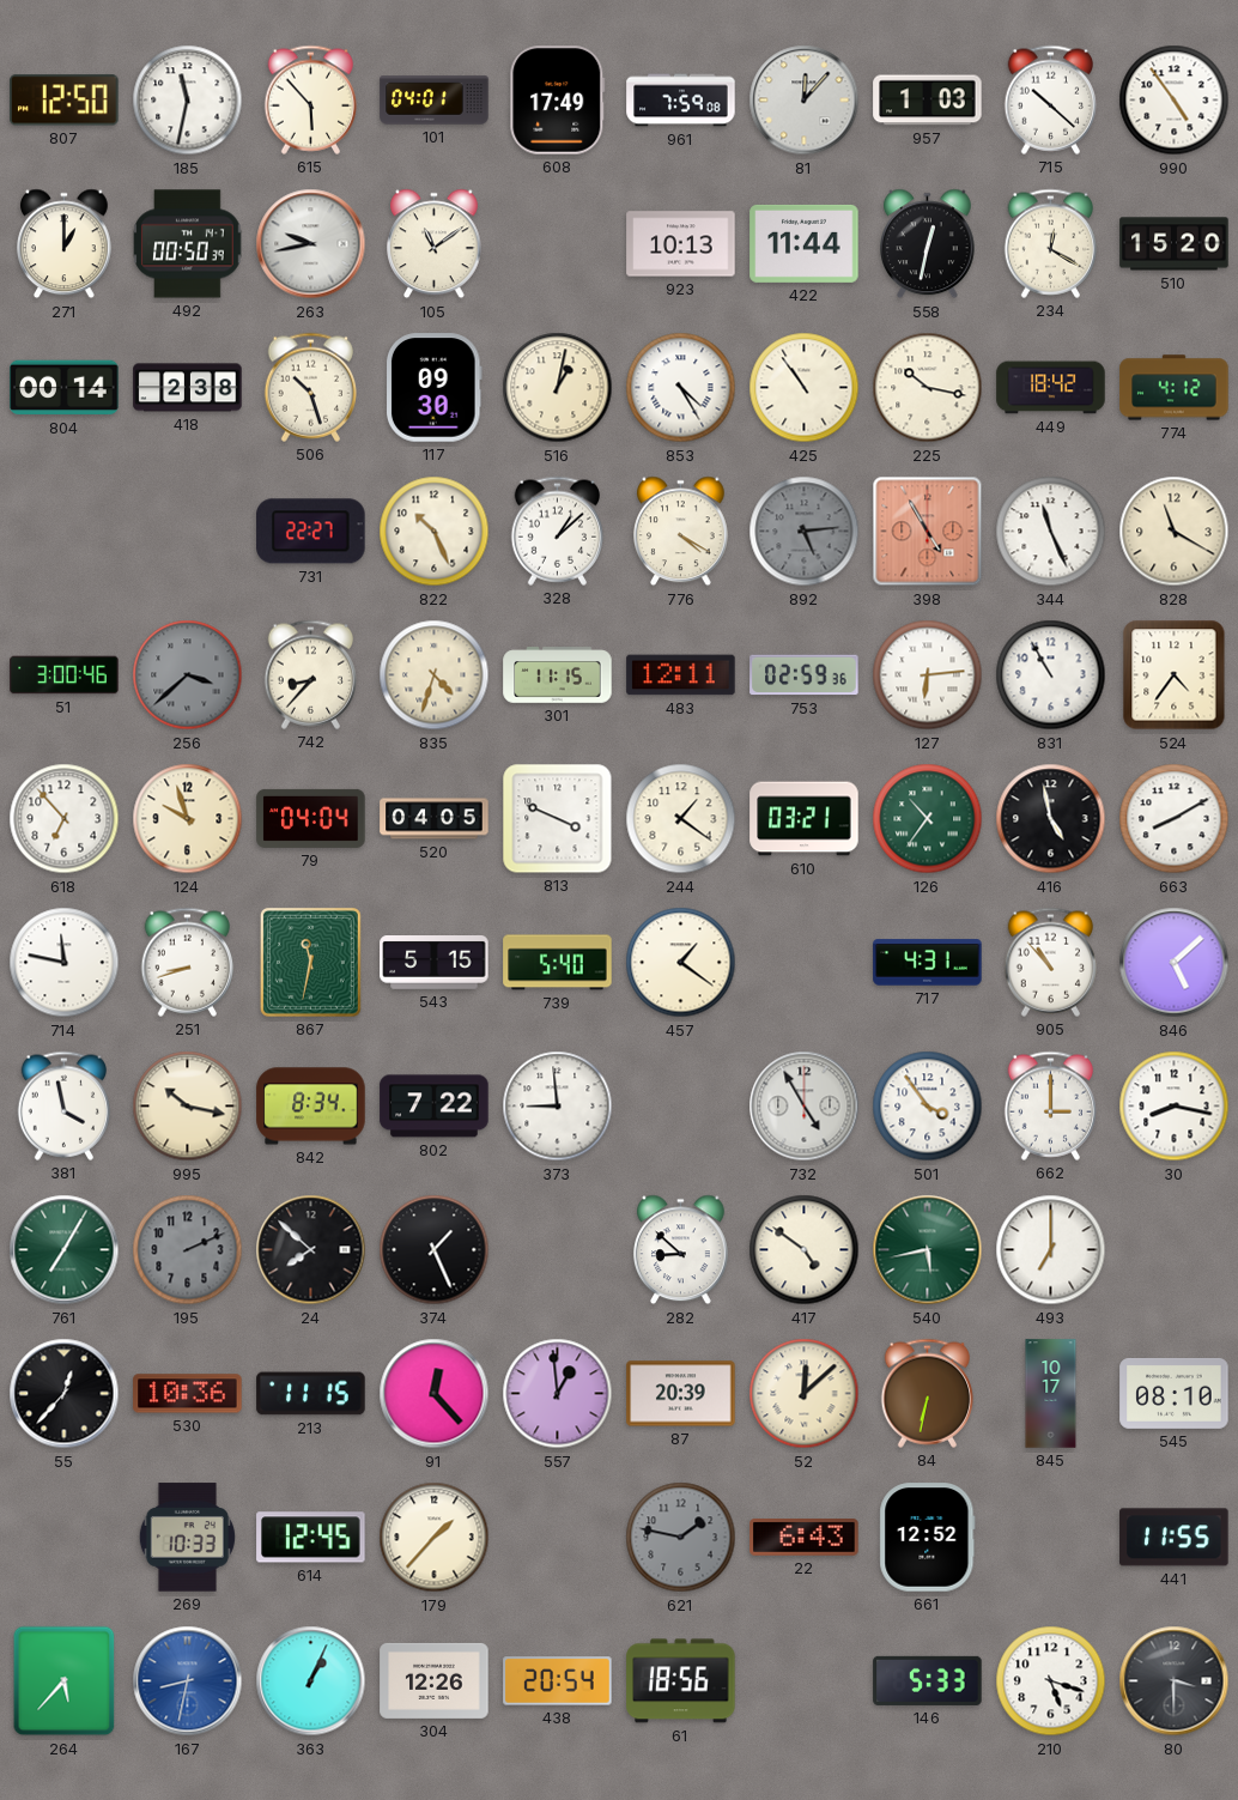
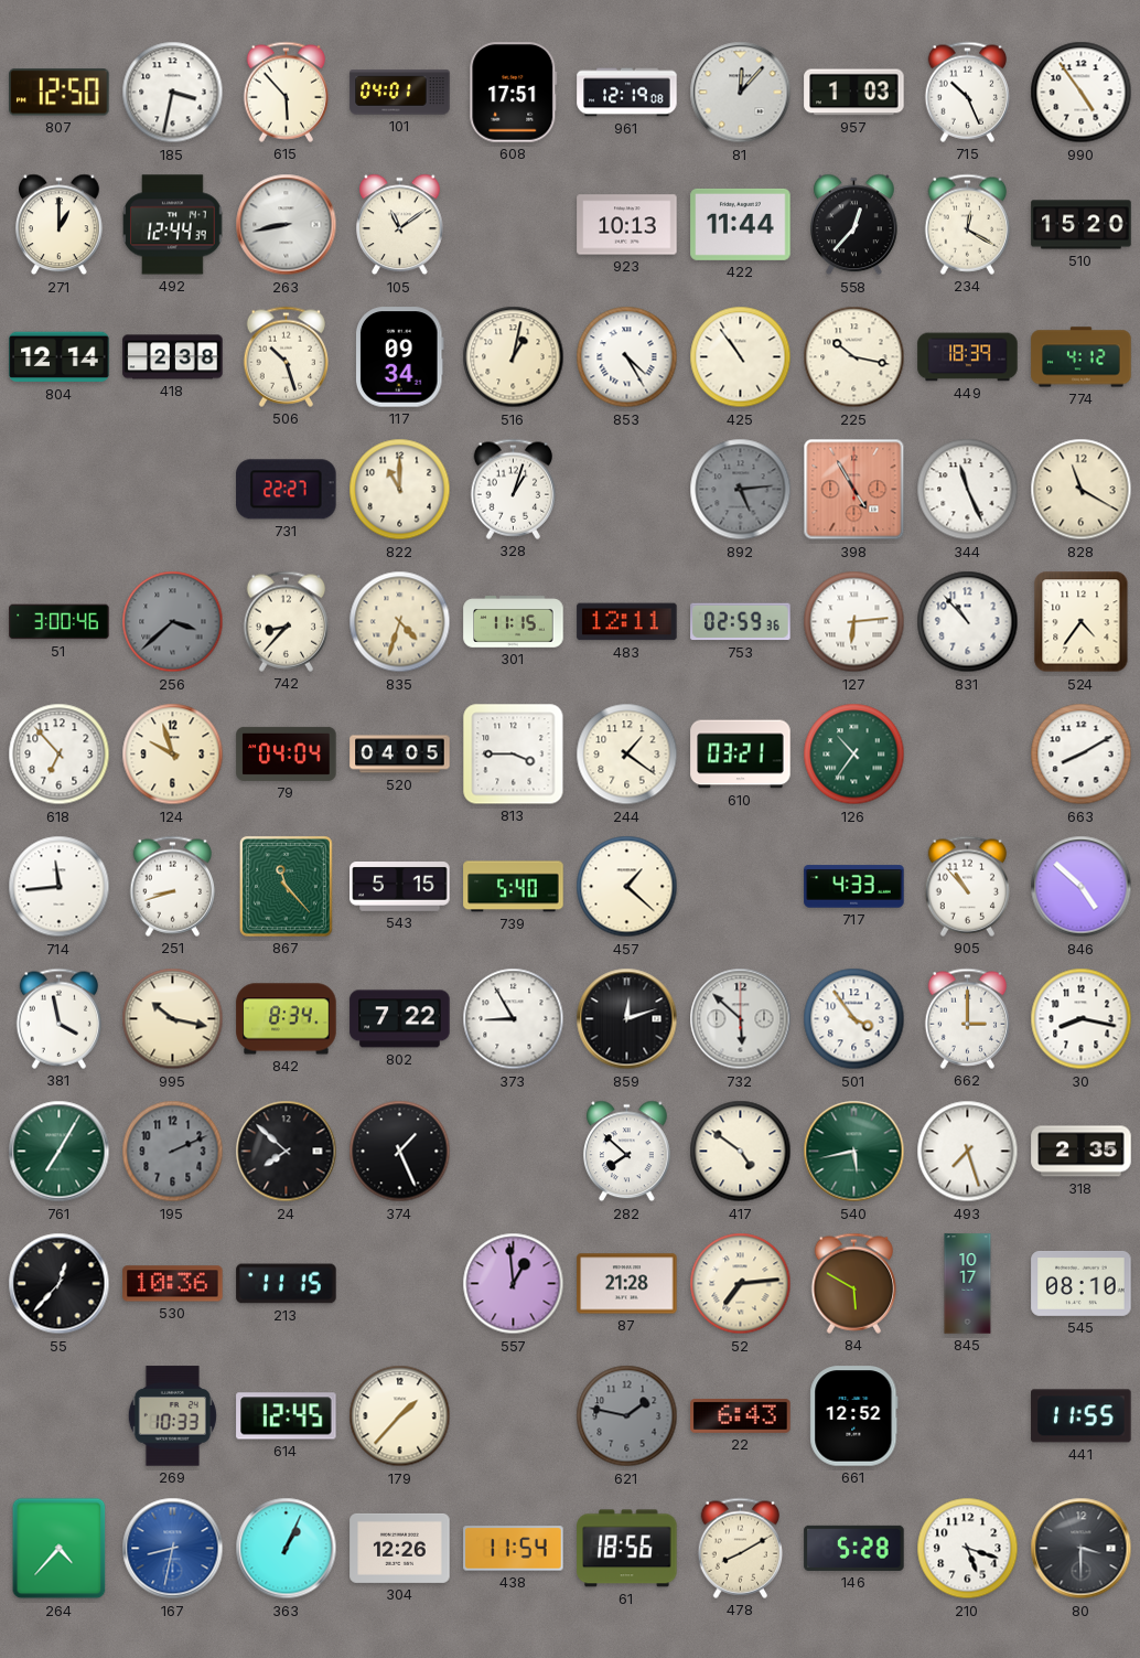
185: 11:32 -> 3:32 (173, 93)
608: 17:49 -> 17:51 (514, 93)
961: 7:59 -> 12:19 (627, 93)
715: 10:22 -> 10:26 (968, 92)
492: 00:50 -> 12:44 (173, 225)
263: 9:43 -> 8:43 (287, 225)
558: 12:32 -> 12:37 (854, 225)
804: 00:14 -> 12:14 (60, 357)
117: 09:30 -> 09:34 (399, 357)
449: 18:42 -> 18:39 (968, 357)
822: 10:26 -> 11:00 (400, 490)
328: 1:08 -> 1:03 (514, 489)
776: 4:20 -> none (681, 532)
831: 10:55 -> 10:53 (968, 622)
813: 3:49 -> 3:45 (514, 755)
416: 4:58 -> none (1051, 819)
714: 11:47 -> 11:44 (60, 887)
867: 11:32 -> 11:23 (286, 886)
457: 1:21 -> 1:22 (627, 887)
717: 4:31 -> 4:33 (854, 887)
846: 5:08 -> 4:52 (1082, 887)
373: 8:59 -> 8:55 (514, 1019)
859: none -> 12:12 (627, 1019)
732: 4:55 -> 5:52 (741, 1019)
282: 8:52 -> 7:52 (627, 1152)
493: 7:00 -> 7:27 (968, 1152)
318: none -> 2:35 (1082, 1152)
91: 12:23 -> none (435, 1394)
87: 20:39 -> 21:28 (627, 1284)
52: 12:08 -> 7:14 (741, 1284)
84: 6:32 -> 5:50 (854, 1283)
264: 5:37 -> 4:37 (60, 1549)
438: 20:54 -> 11:54 (514, 1549)
478: none -> 8:10 (741, 1548)
146: 5:33 -> 5:28 (854, 1548)
